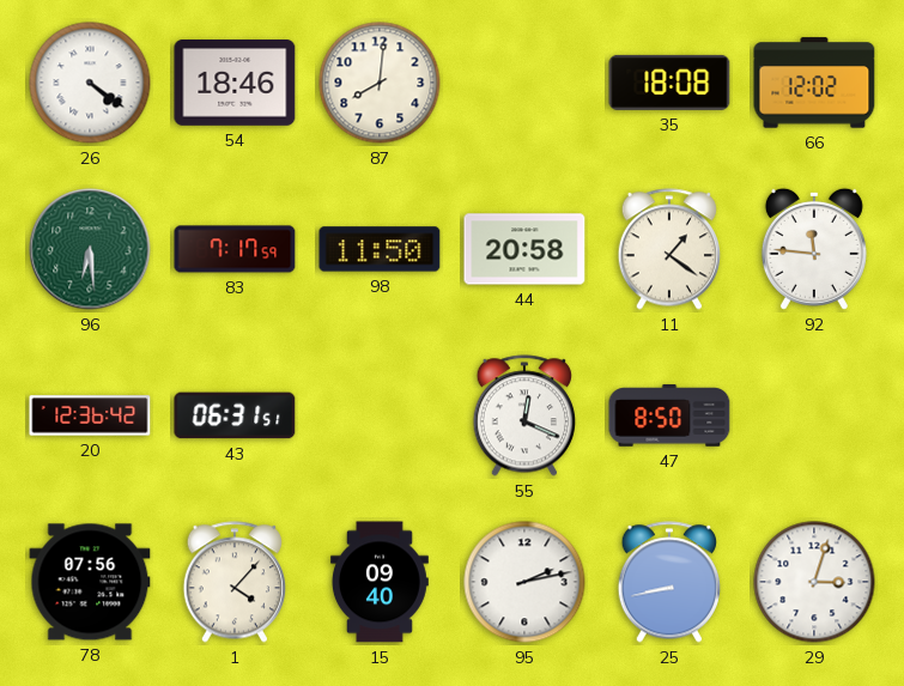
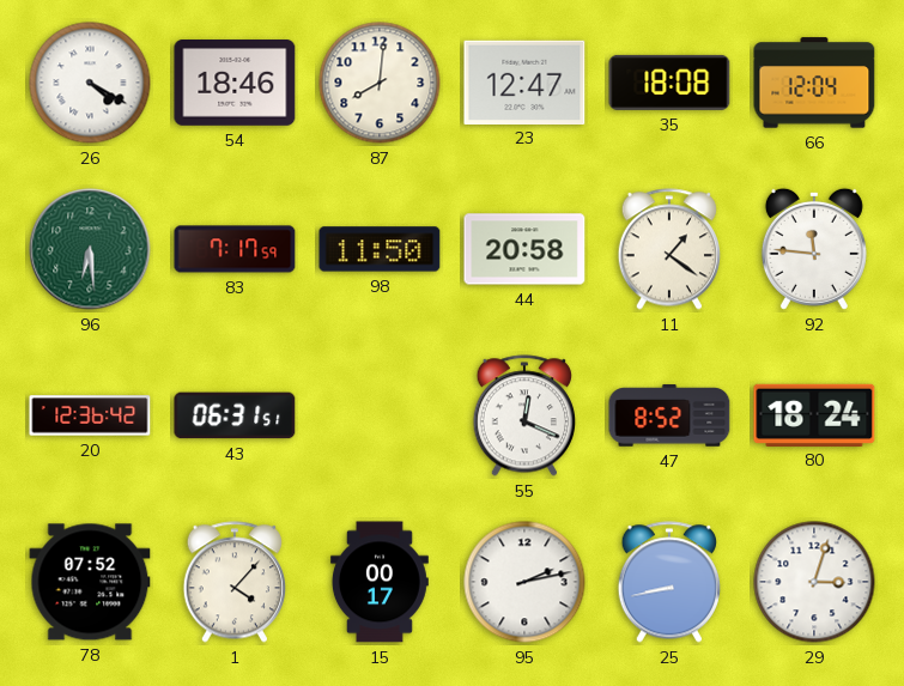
26: 4:21 -> 4:20 (90, 83)
23: none -> 12:47 (524, 81)
66: 12:02 -> 12:04 (814, 83)
47: 8:50 -> 8:52 (669, 415)
80: none -> 18:24 (814, 414)
78: 07:56 -> 07:52 (90, 582)
15: 09:40 -> 00:17 (380, 582)
